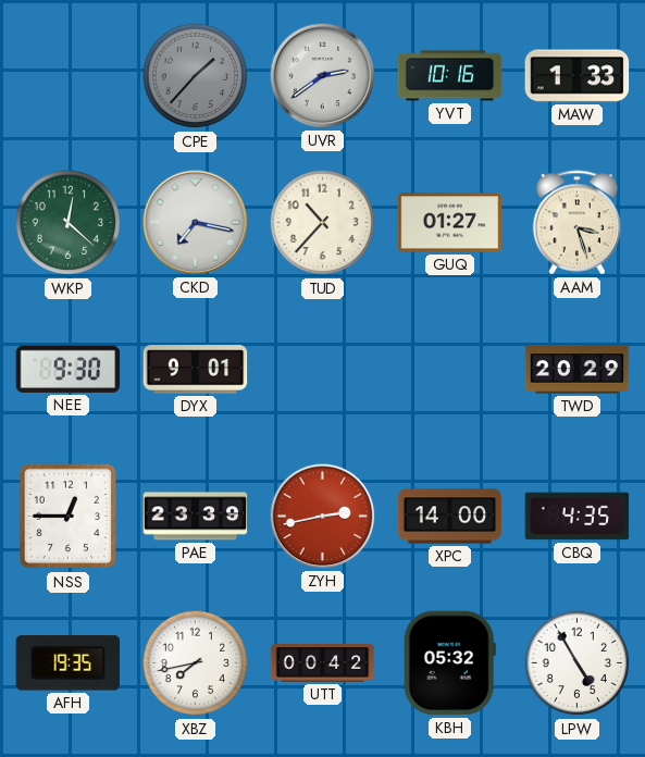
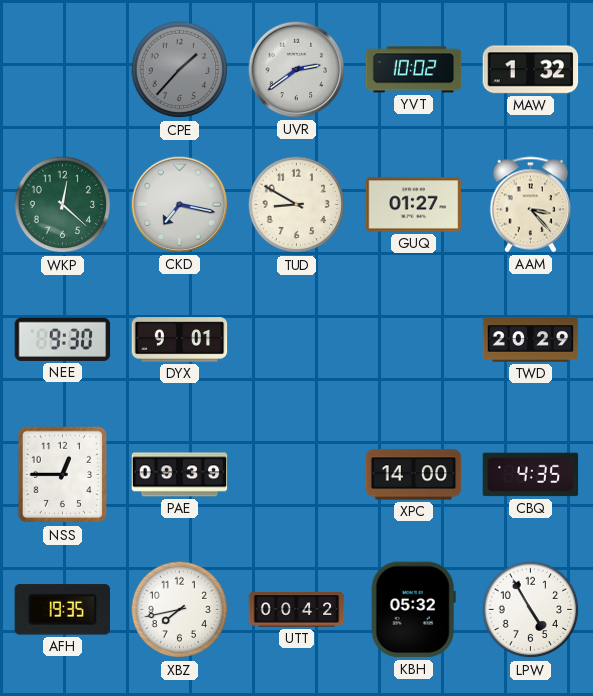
YVT: 10:16 -> 10:02 (414, 70)
MAW: 1:33 -> 1:32 (531, 70)
TUD: 10:37 -> 8:50 (297, 205)
AAM: 3:27 -> 3:23 (531, 205)
PAE: 23:39 -> 09:39 (180, 475)
ZYH: 2:43 -> none (323, 517)
